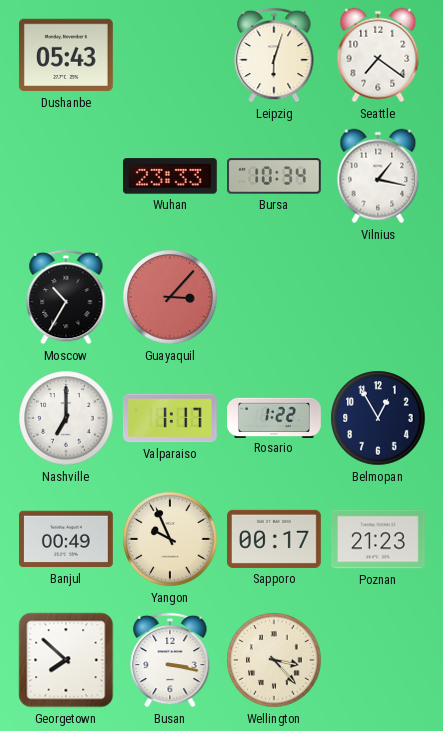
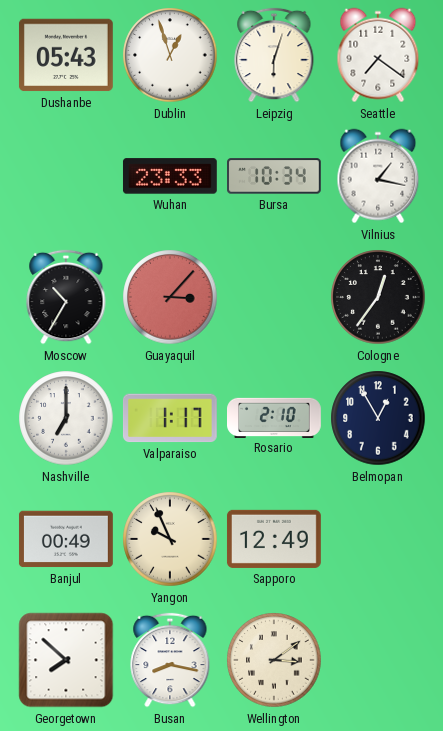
Dublin: none -> 12:57 (170, 55)
Cologne: none -> 12:36 (378, 297)
Rosario: 1:22 -> 2:10 (275, 417)
Sapporo: 00:17 -> 12:49 (274, 539)
Poznan: 21:23 -> none (379, 539)
Busan: 3:17 -> 8:17 (170, 660)
Wellington: 3:23 -> 3:09 (274, 660)
